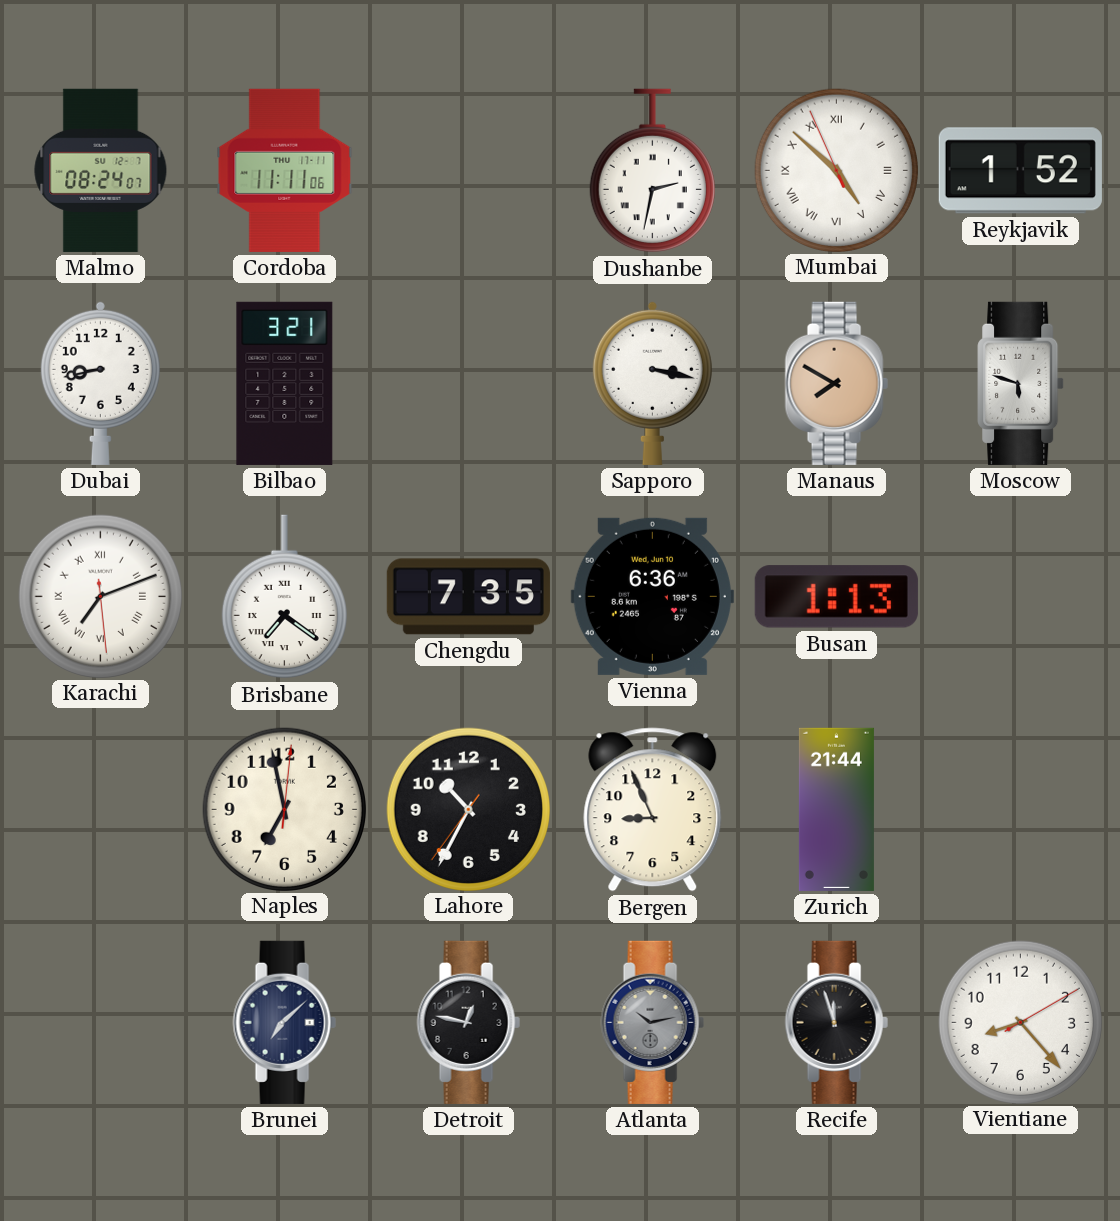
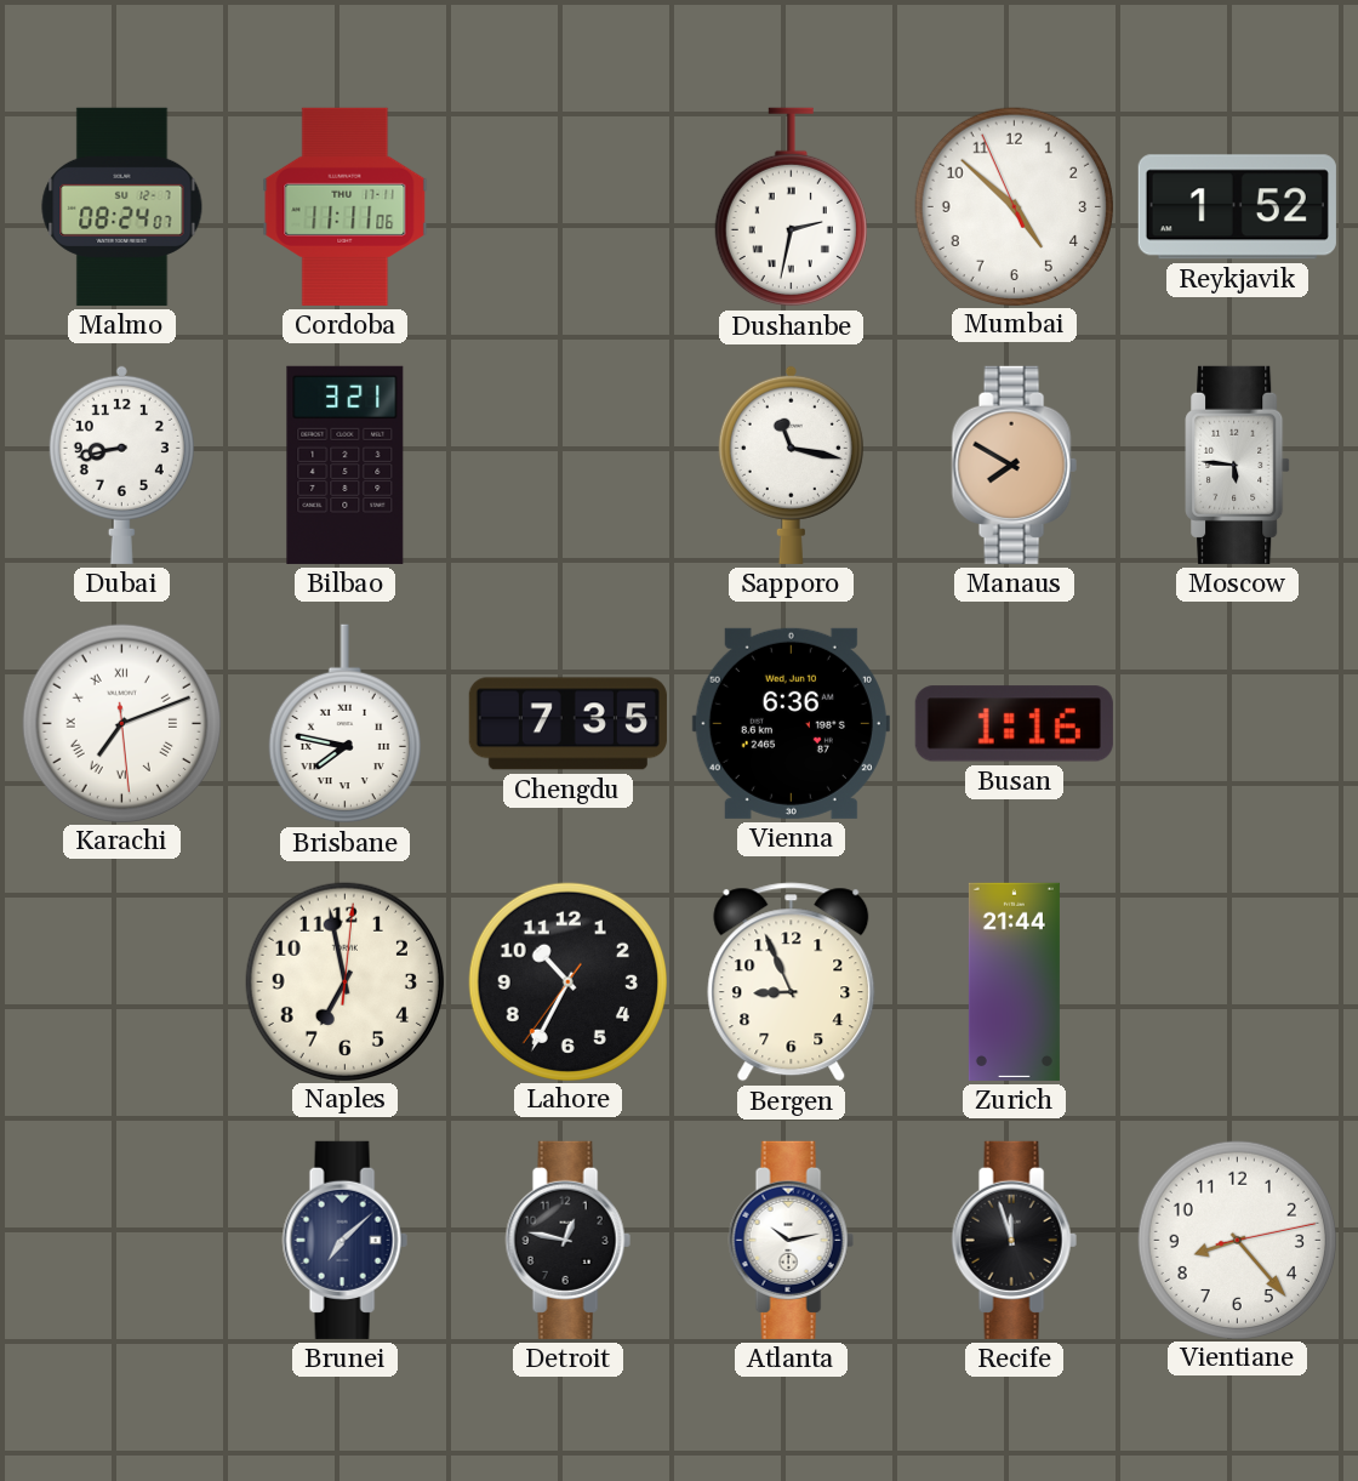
Mumbai numerals: Roman -> Arabic (1014, 206)
Sapporo: 3:17 -> 11:17 (791, 465)
Moscow: 5:48 -> 5:46 (1238, 465)
Brisbane: 7:21 -> 7:47 (344, 724)
Busan: 1:13 -> 1:16 (1014, 724)
Atlanta dial: grey -> white (791, 1240)
Vientiane: 8:23:10 -> 8:23:13 (1237, 1240)
